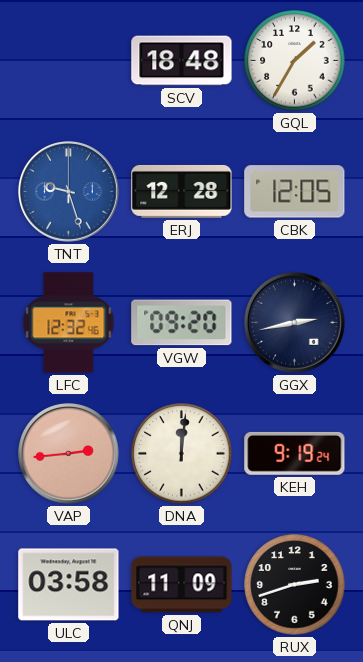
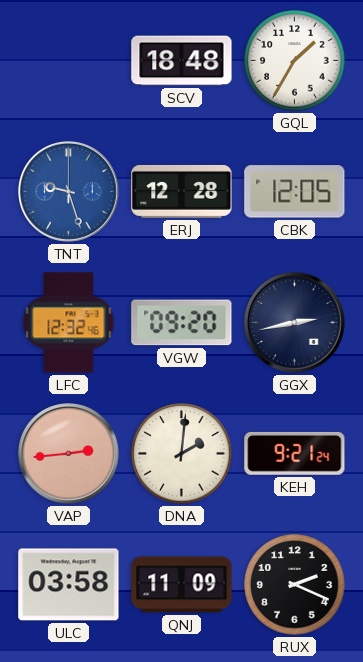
DNA: 12:01 -> 2:01 (182, 454)
KEH: 9:19 -> 9:21 (295, 453)
RUX: 2:42 -> 2:19 (295, 585)
